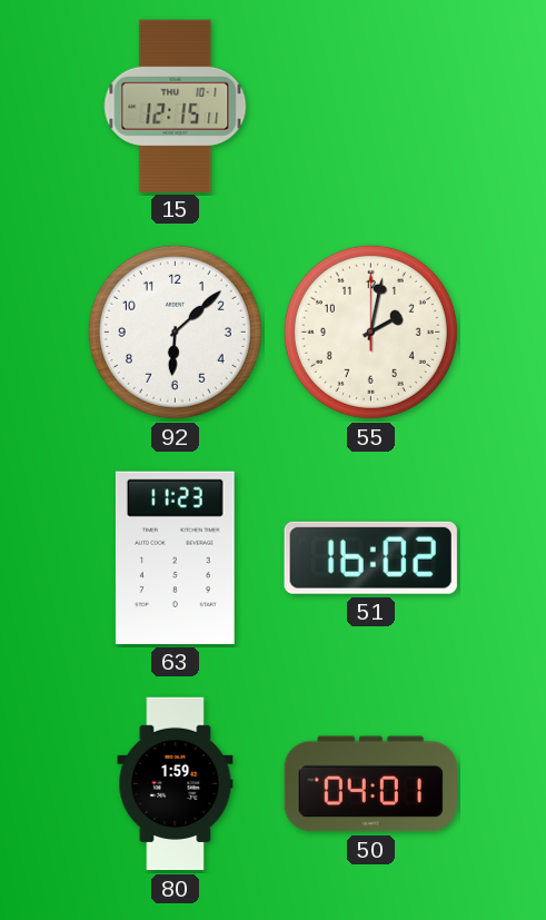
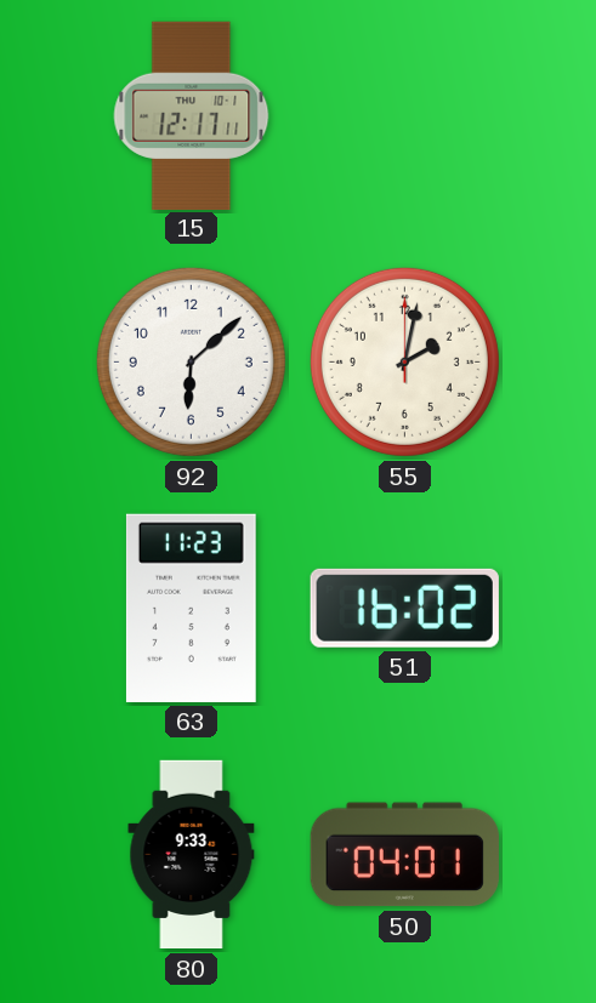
15: 12:15 -> 12:17 (192, 115)
80: 1:59 -> 9:33 (192, 855)
